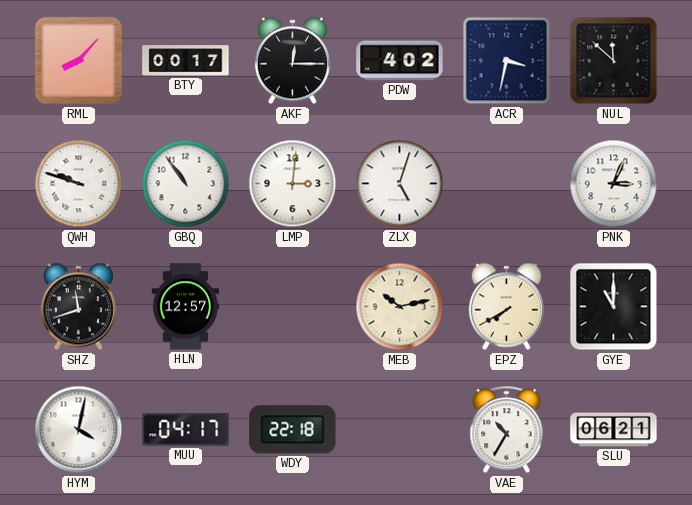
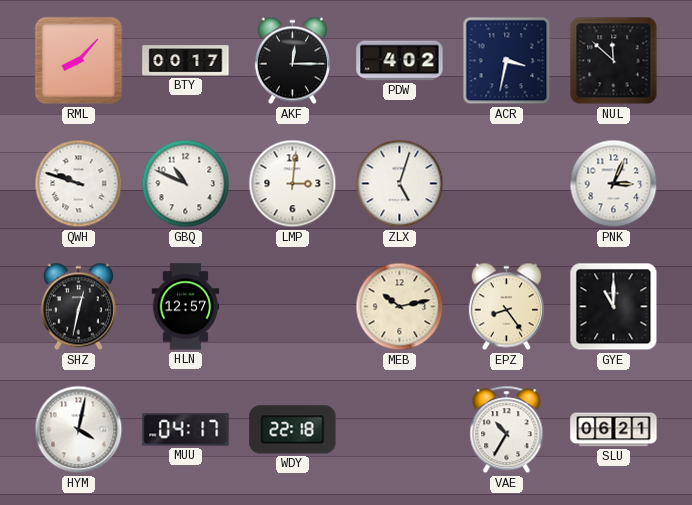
GBQ: 10:54 -> 10:49 (186, 184)
SHZ: 11:42 -> 12:32 (78, 307)
EPZ: 7:40 -> 8:24 (506, 307)
